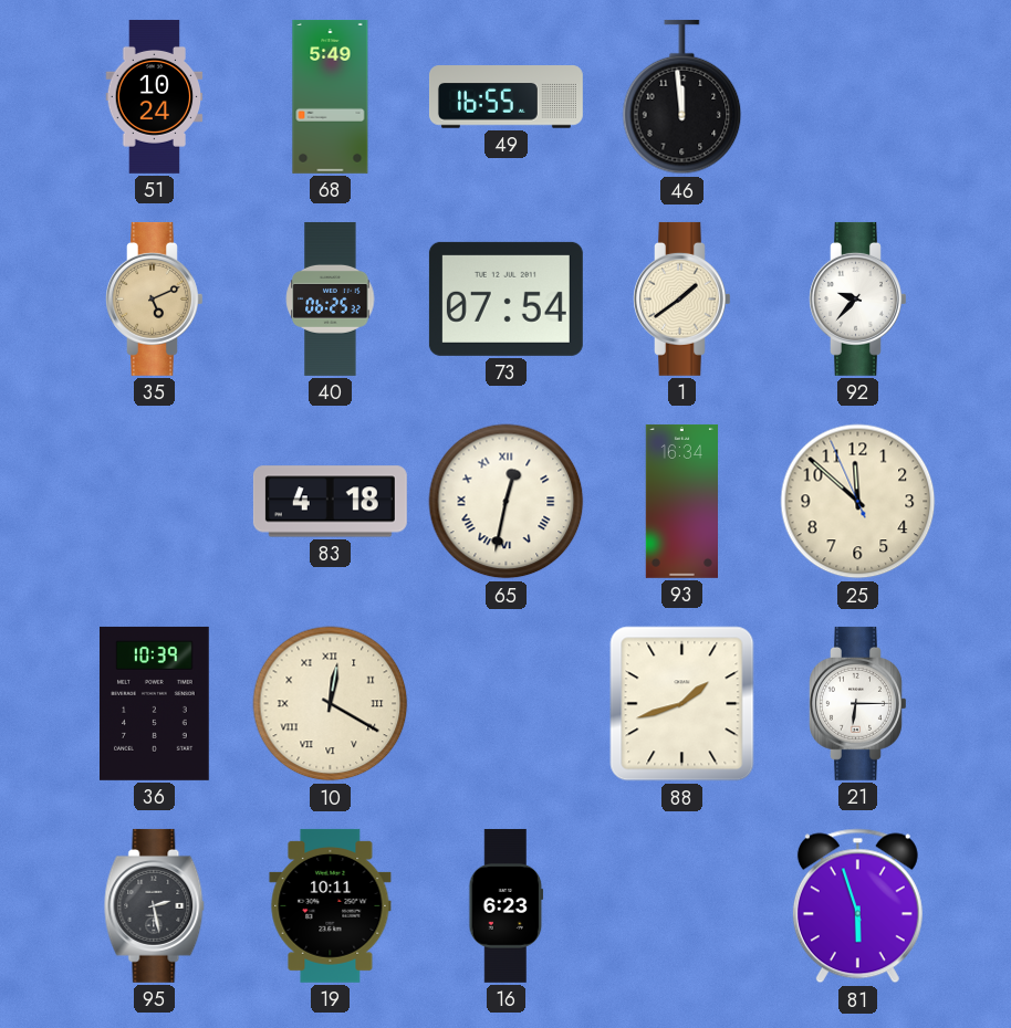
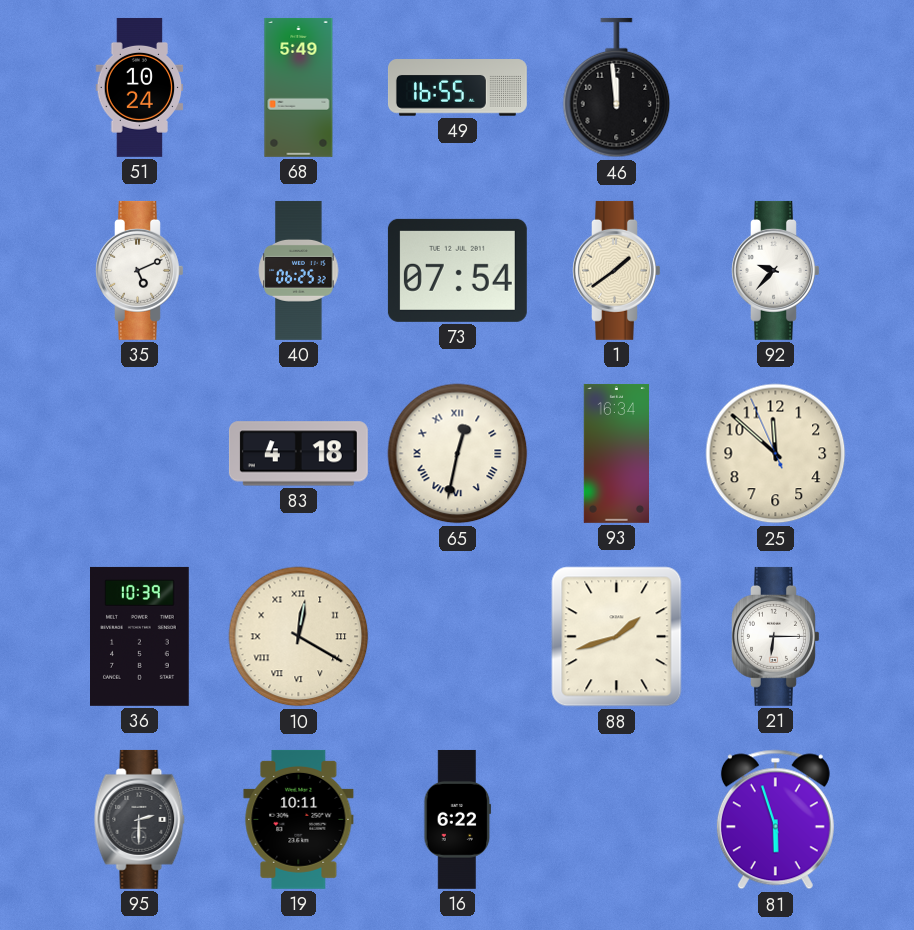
35 dial: champagne -> white (140, 270)
95: 2:28 -> 2:30 (140, 819)
16: 6:23 -> 6:22 (458, 819)
